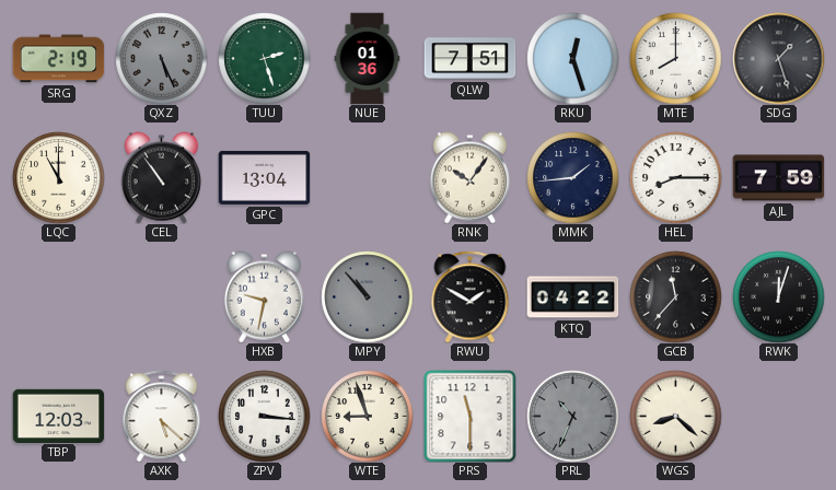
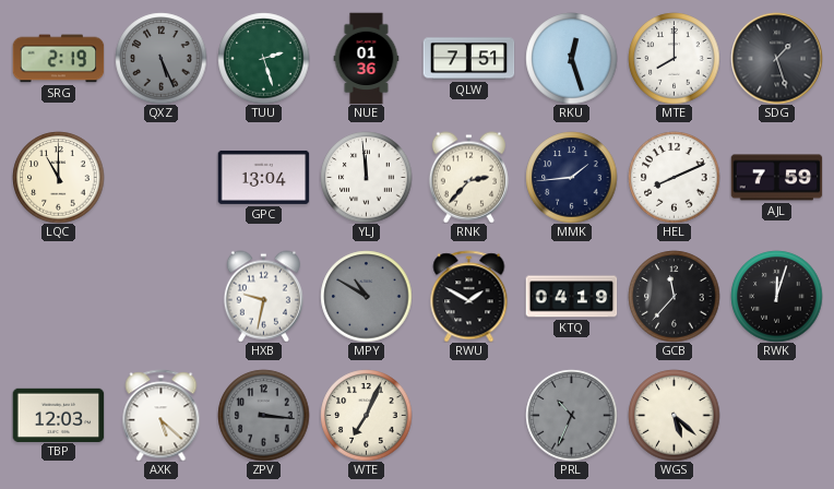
CEL: 10:54 -> none (161, 177)
YLJ: none -> 11:59 (366, 177)
RNK: 10:06 -> 2:37 (468, 177)
HEL: 8:15 -> 8:11 (674, 177)
MPY: 10:53 -> 10:50 (366, 296)
KTQ: 04:22 -> 04:19 (571, 297)
ZPV dial: white -> grey (263, 415)
WTE: 8:57 -> 7:04 (366, 415)
PRS: 11:30 -> none (469, 416)
WGS: 8:22 -> 5:22 (674, 415)
